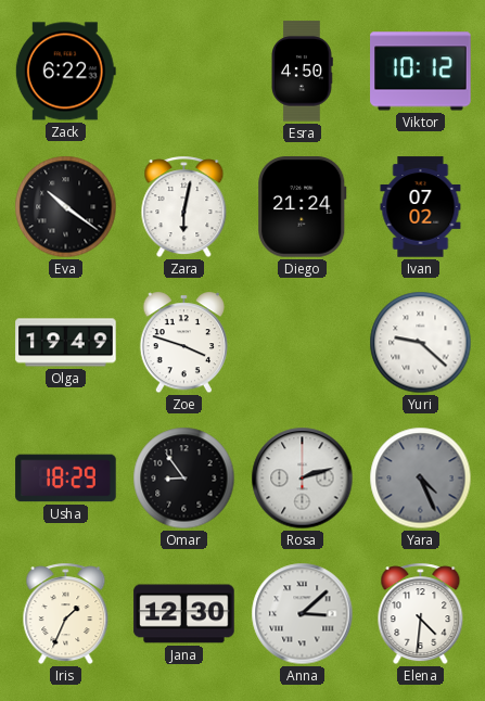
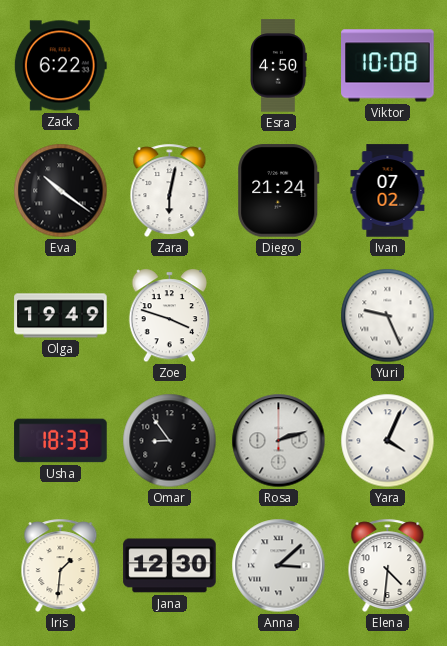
Viktor: 10:12 -> 10:08 (388, 66)
Yuri: 9:22 -> 9:26 (388, 316)
Usha: 18:29 -> 18:33 (61, 441)
Yara: 4:26 -> 4:04 (388, 441)
Yara dial: grey -> white (388, 441)
Iris: 1:34 -> 1:31 (61, 566)
